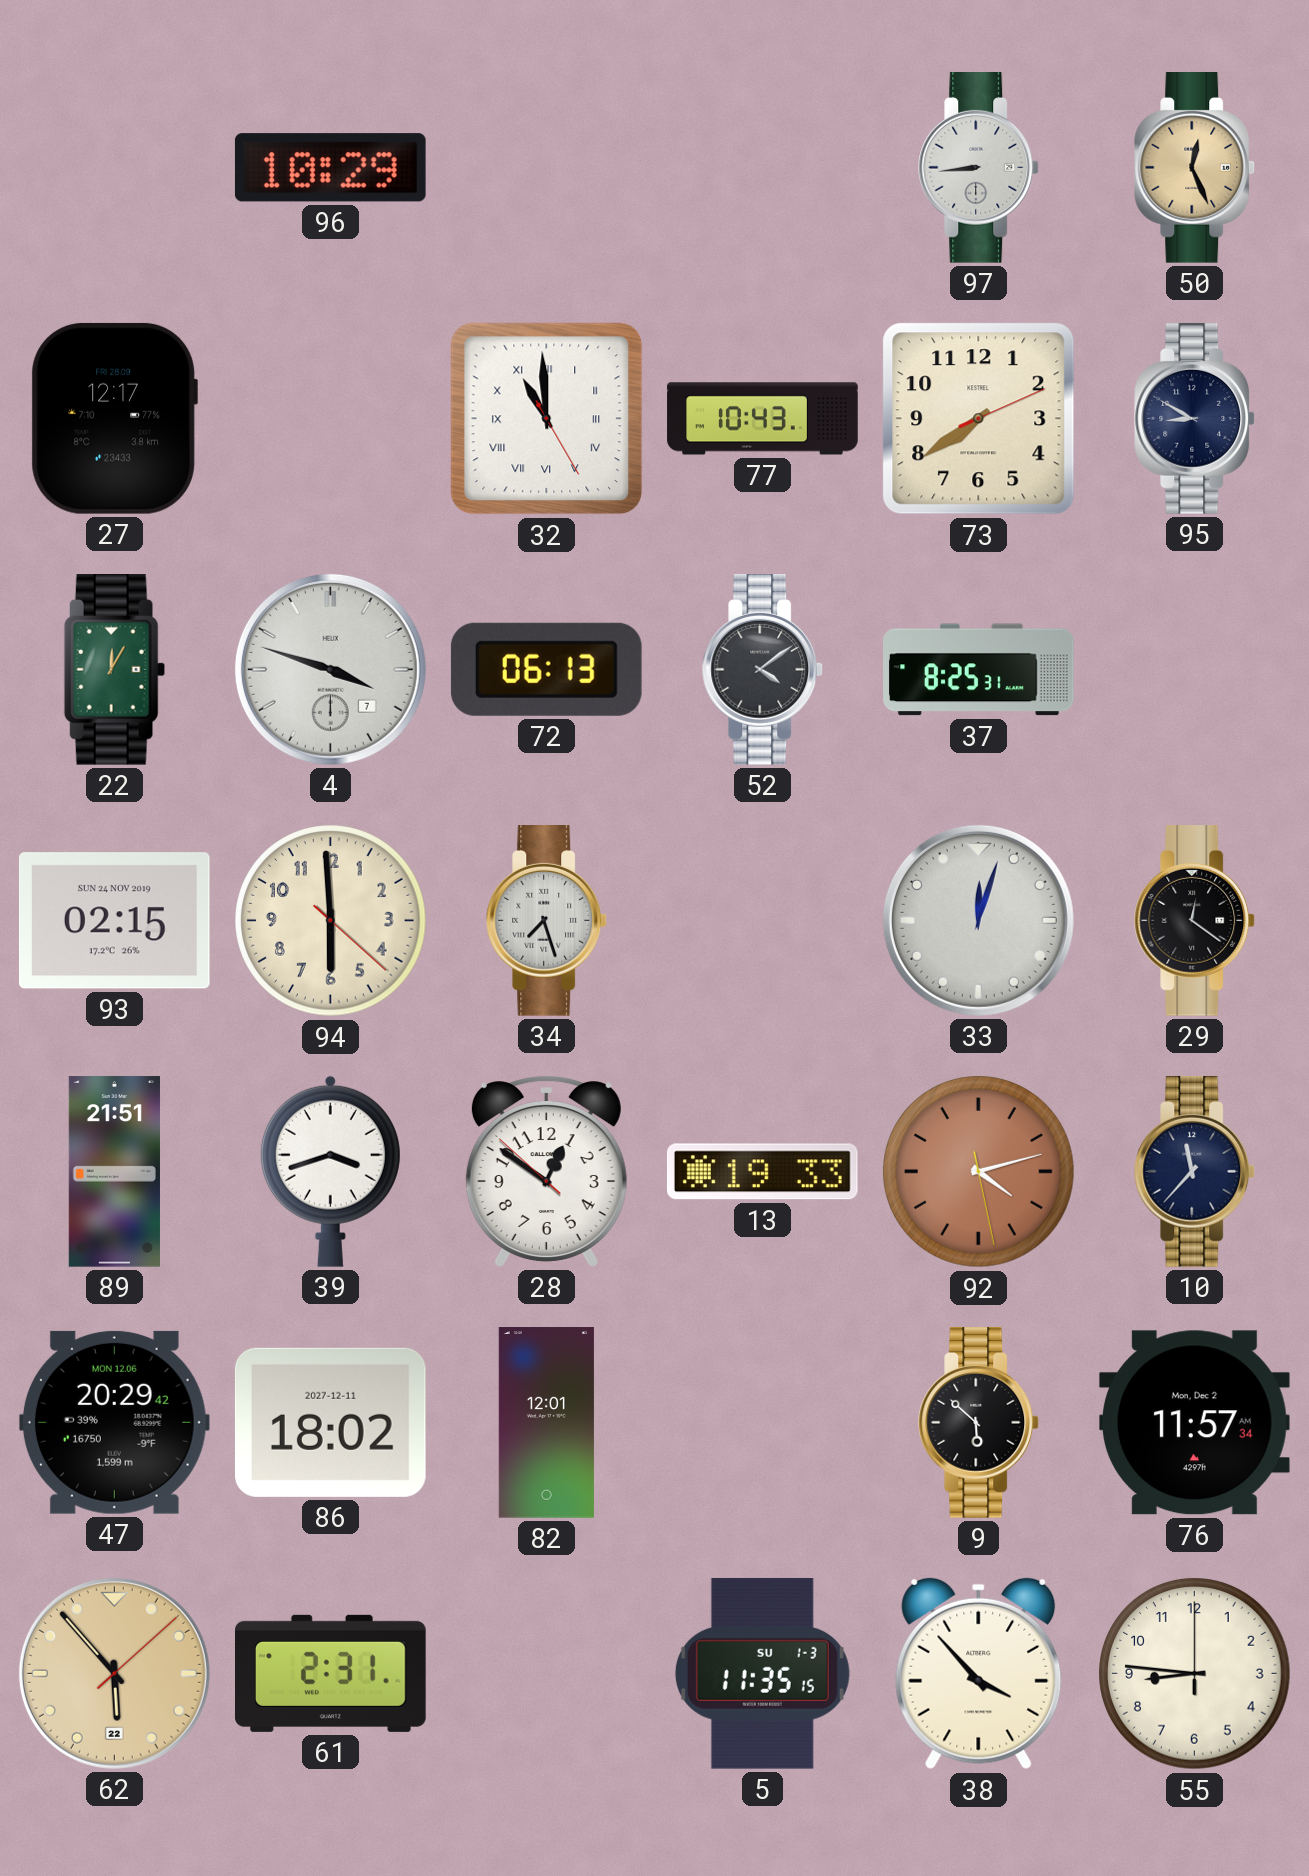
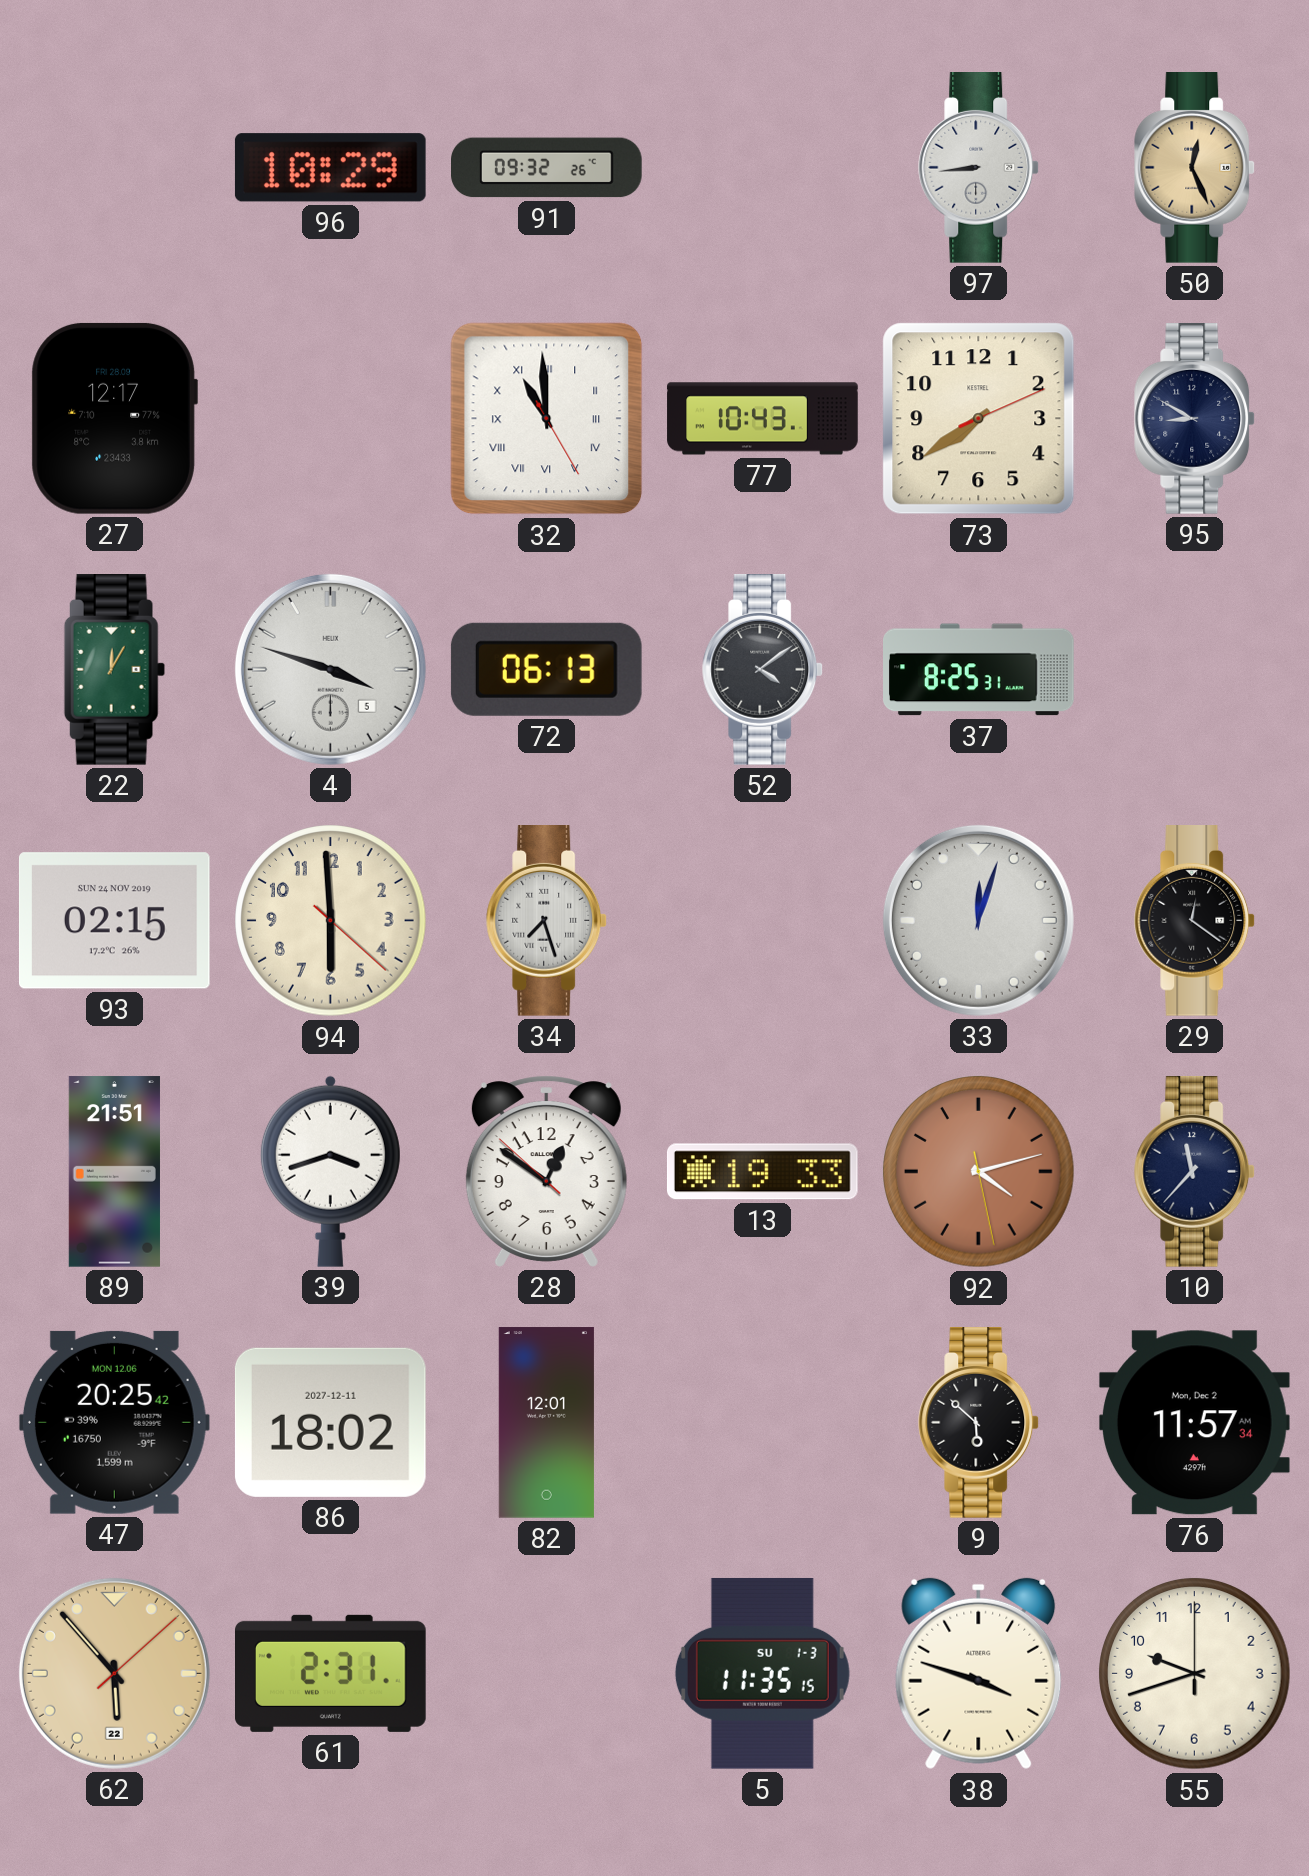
91: none -> 09:32 (547, 168)
4 date: 7 -> 5 (330, 669)
47: 20:29 -> 20:25 (114, 1422)
38: 3:53 -> 3:48 (979, 1674)
55: 8:46 -> 9:42 (1195, 1674)
